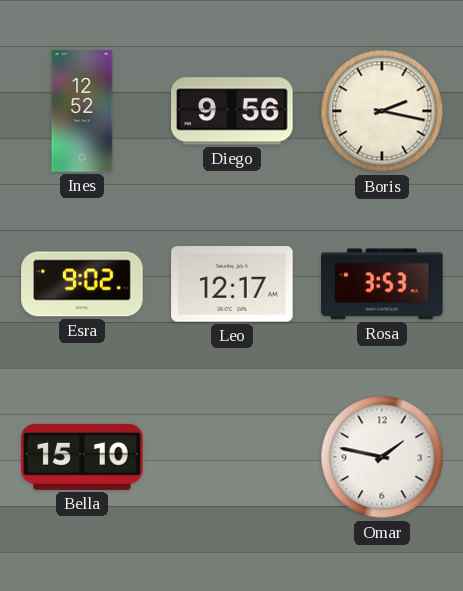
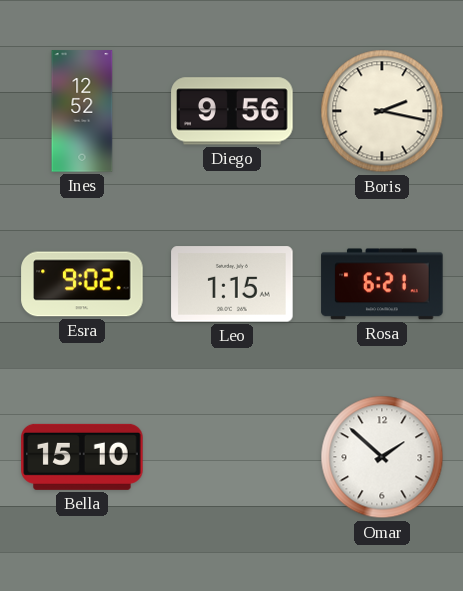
Leo: 12:17 -> 1:15 (232, 284)
Rosa: 3:53 -> 6:21 (382, 284)
Omar: 1:47 -> 1:52 (382, 457)
